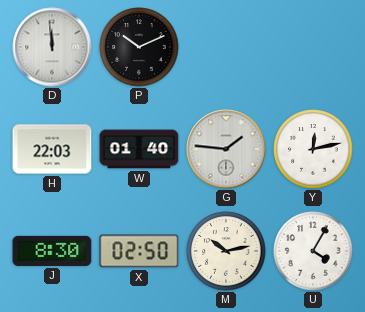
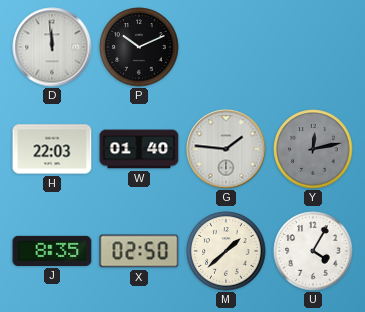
Y dial: white -> grey (313, 149)
J: 8:30 -> 8:35 (52, 251)
M: 10:13 -> 1:38 (226, 251)
